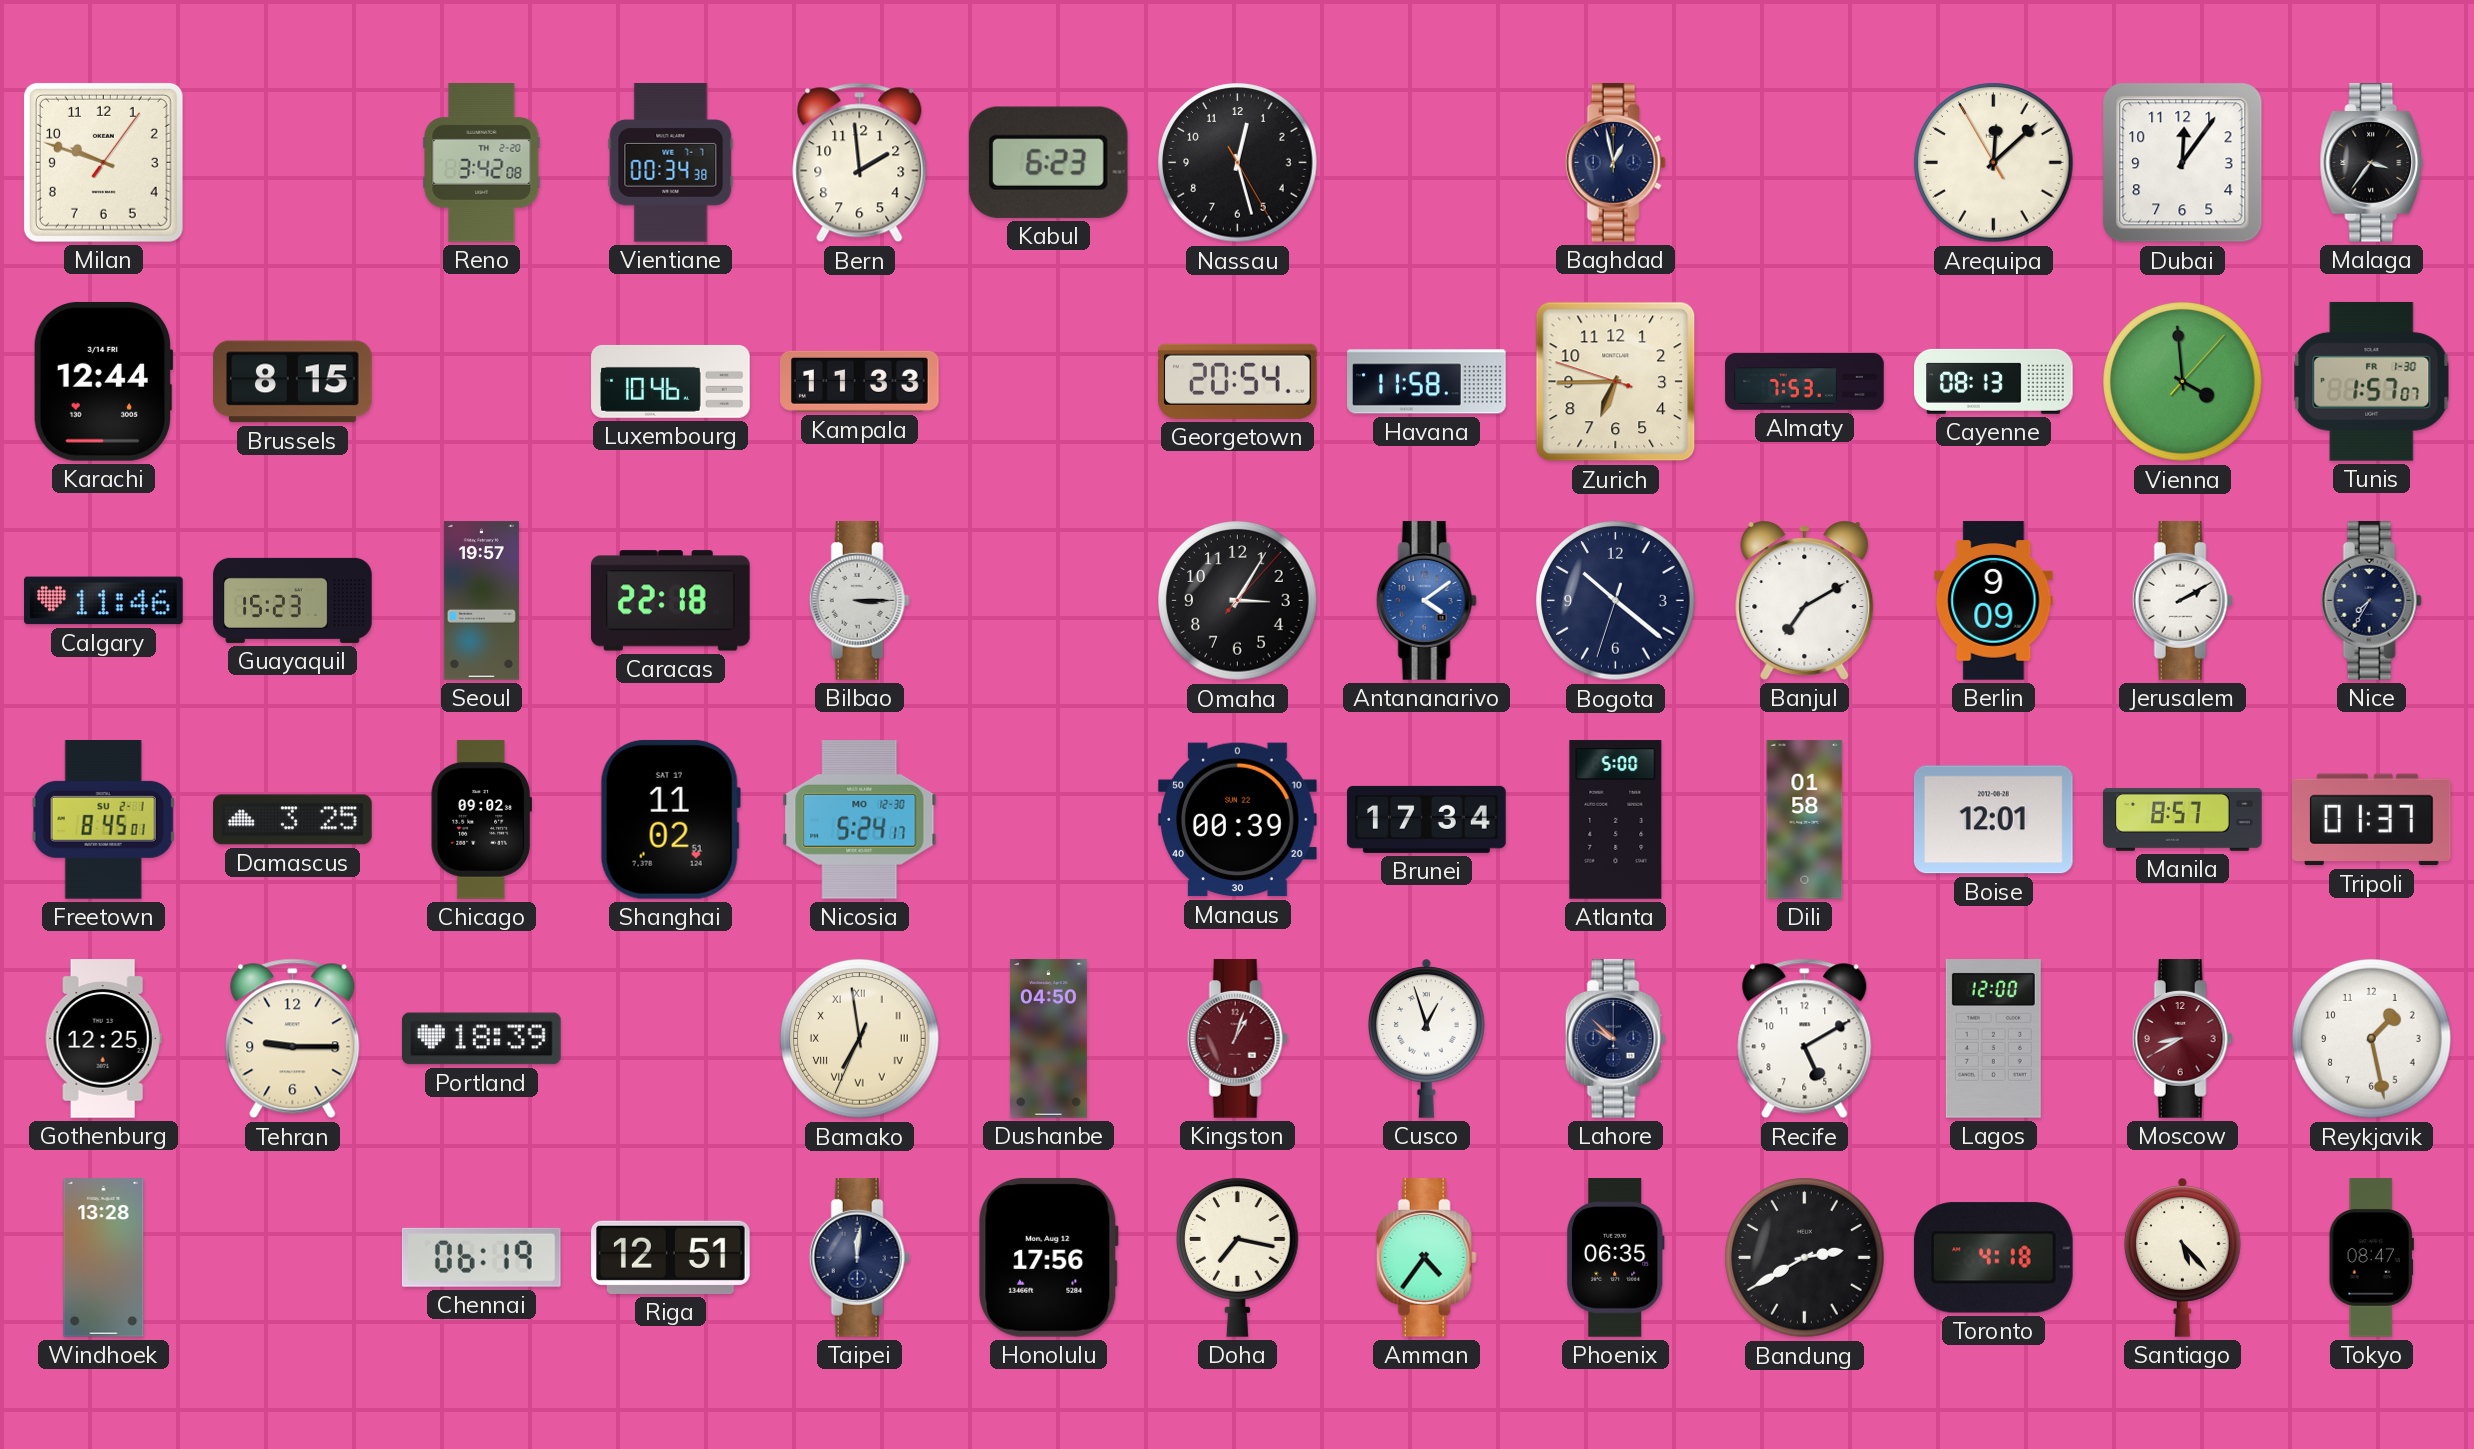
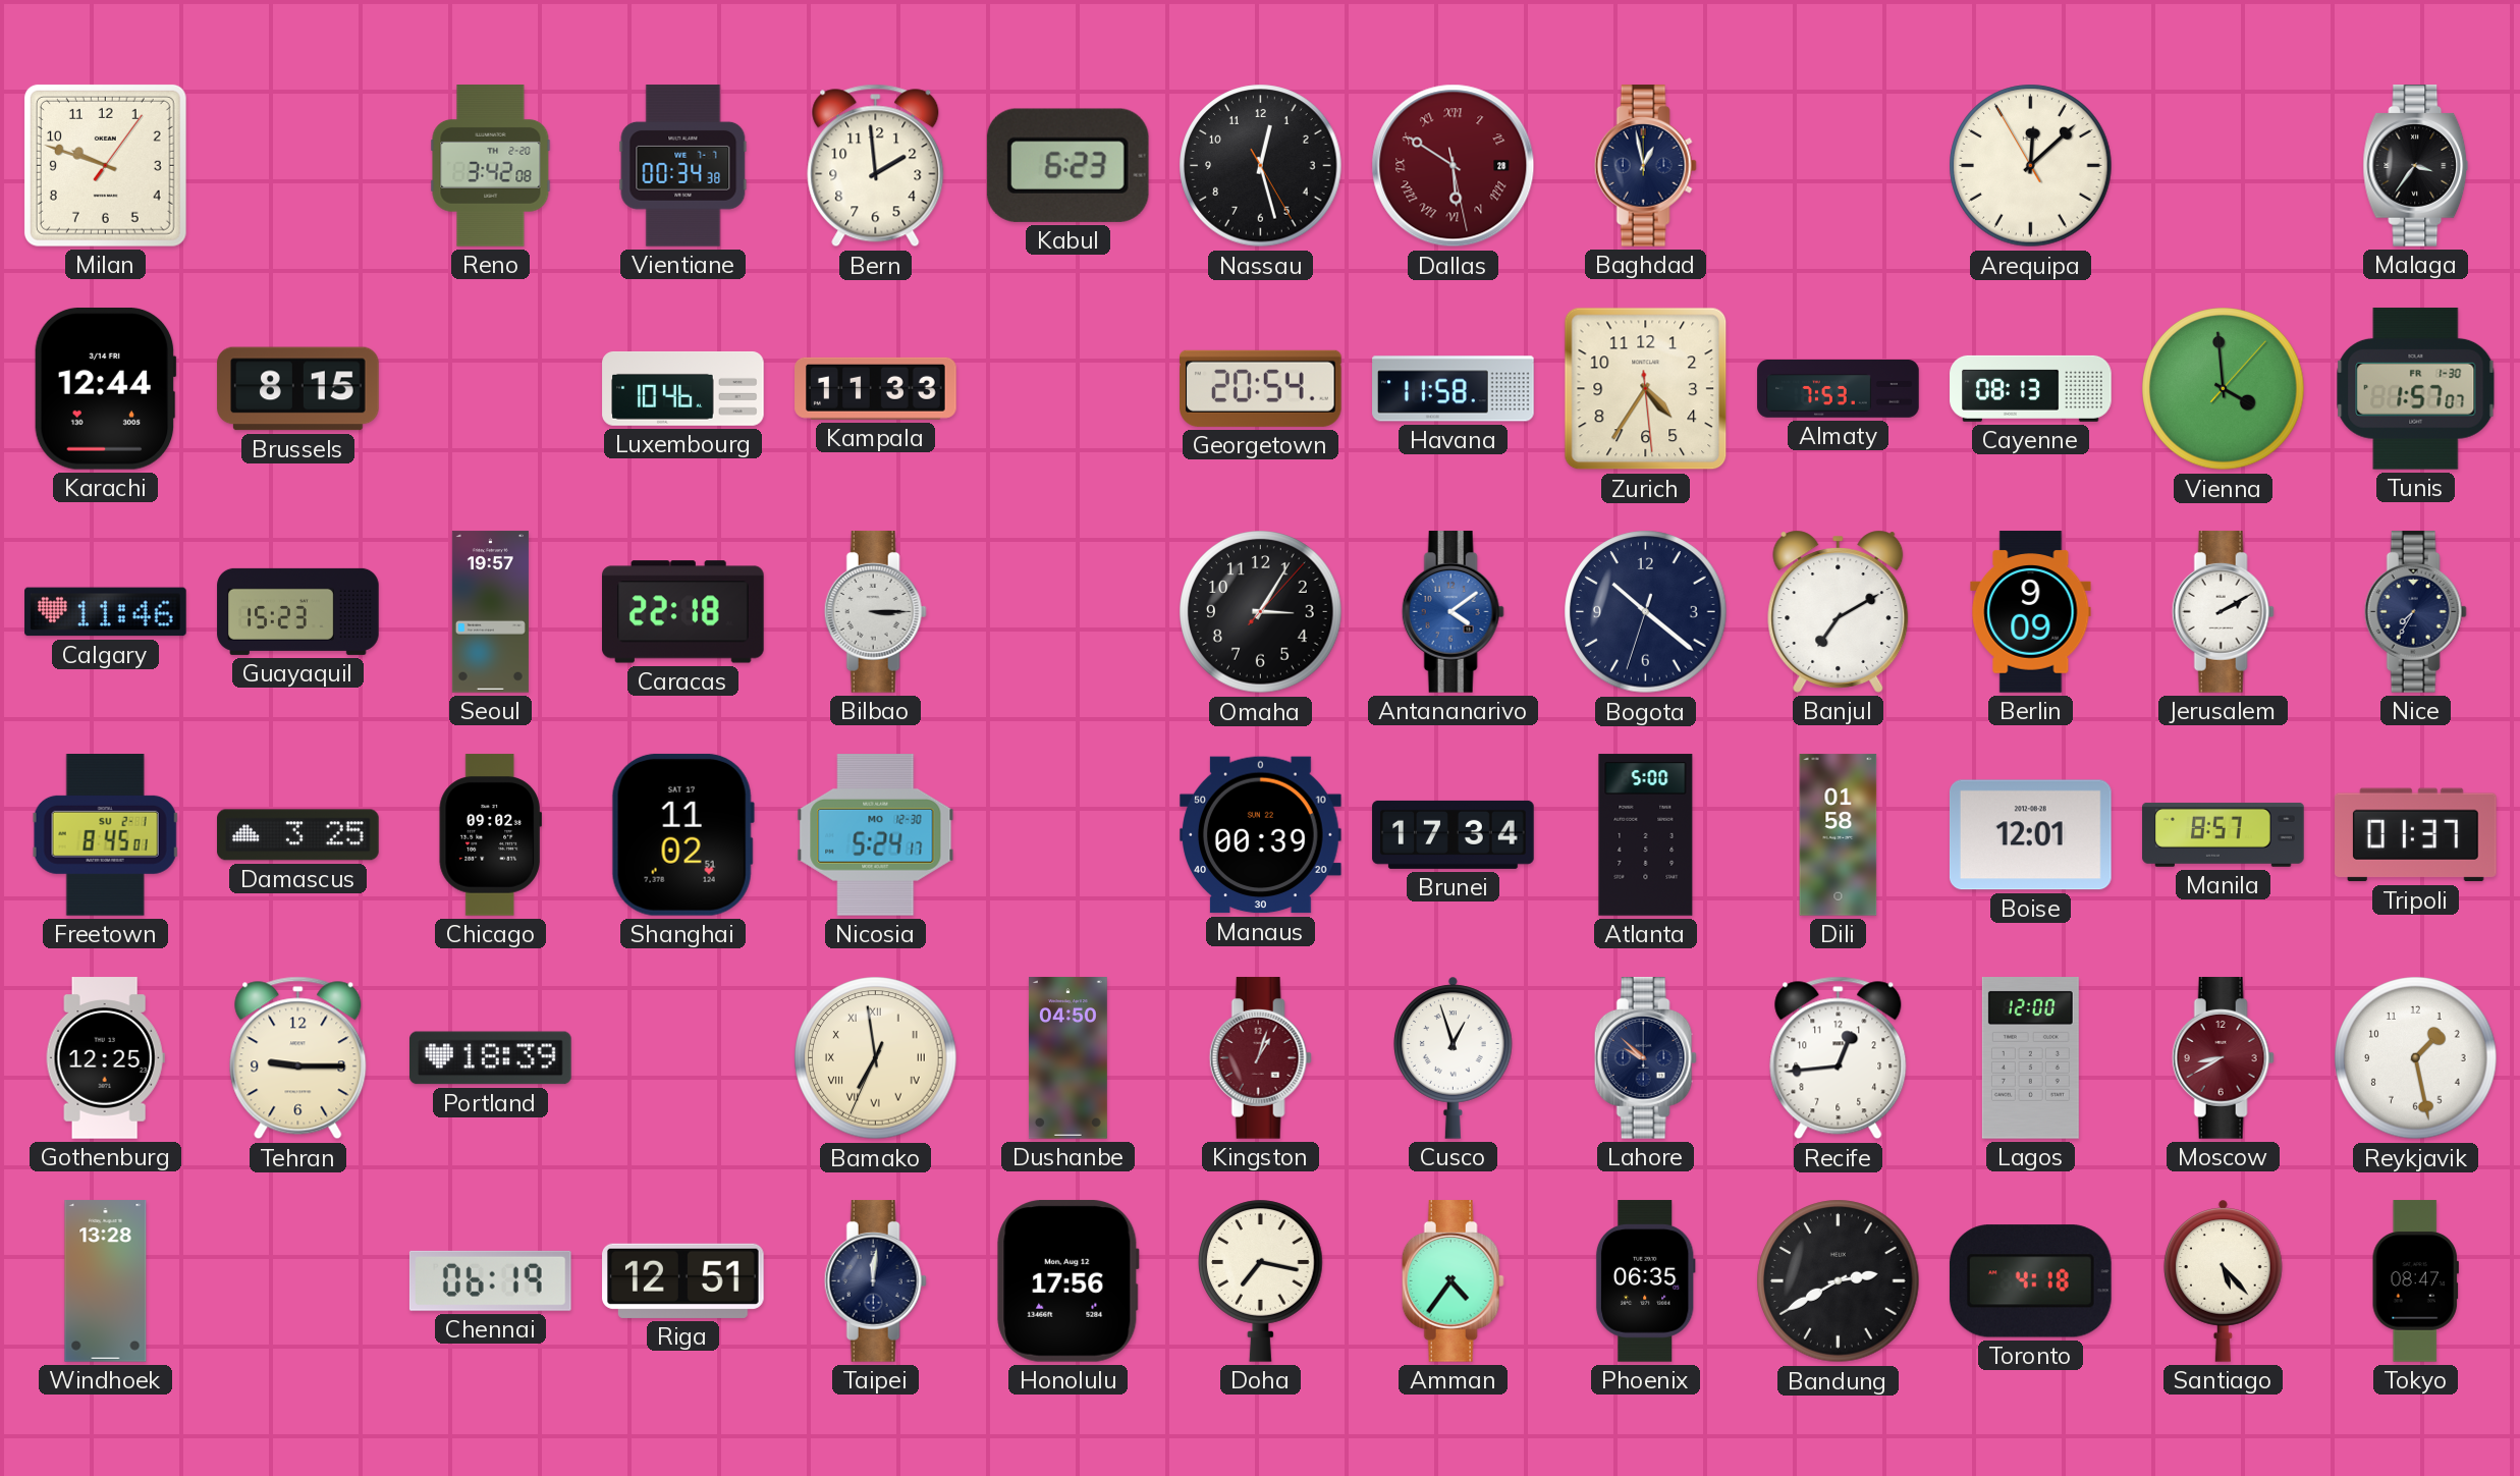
Dallas: none -> 5:50 (1454, 166)
Dubai: 12:06 -> none (2183, 163)
Zurich: 6:44 -> 4:35 (1646, 389)
Recife: 5:10 -> 12:44 (1839, 1058)
